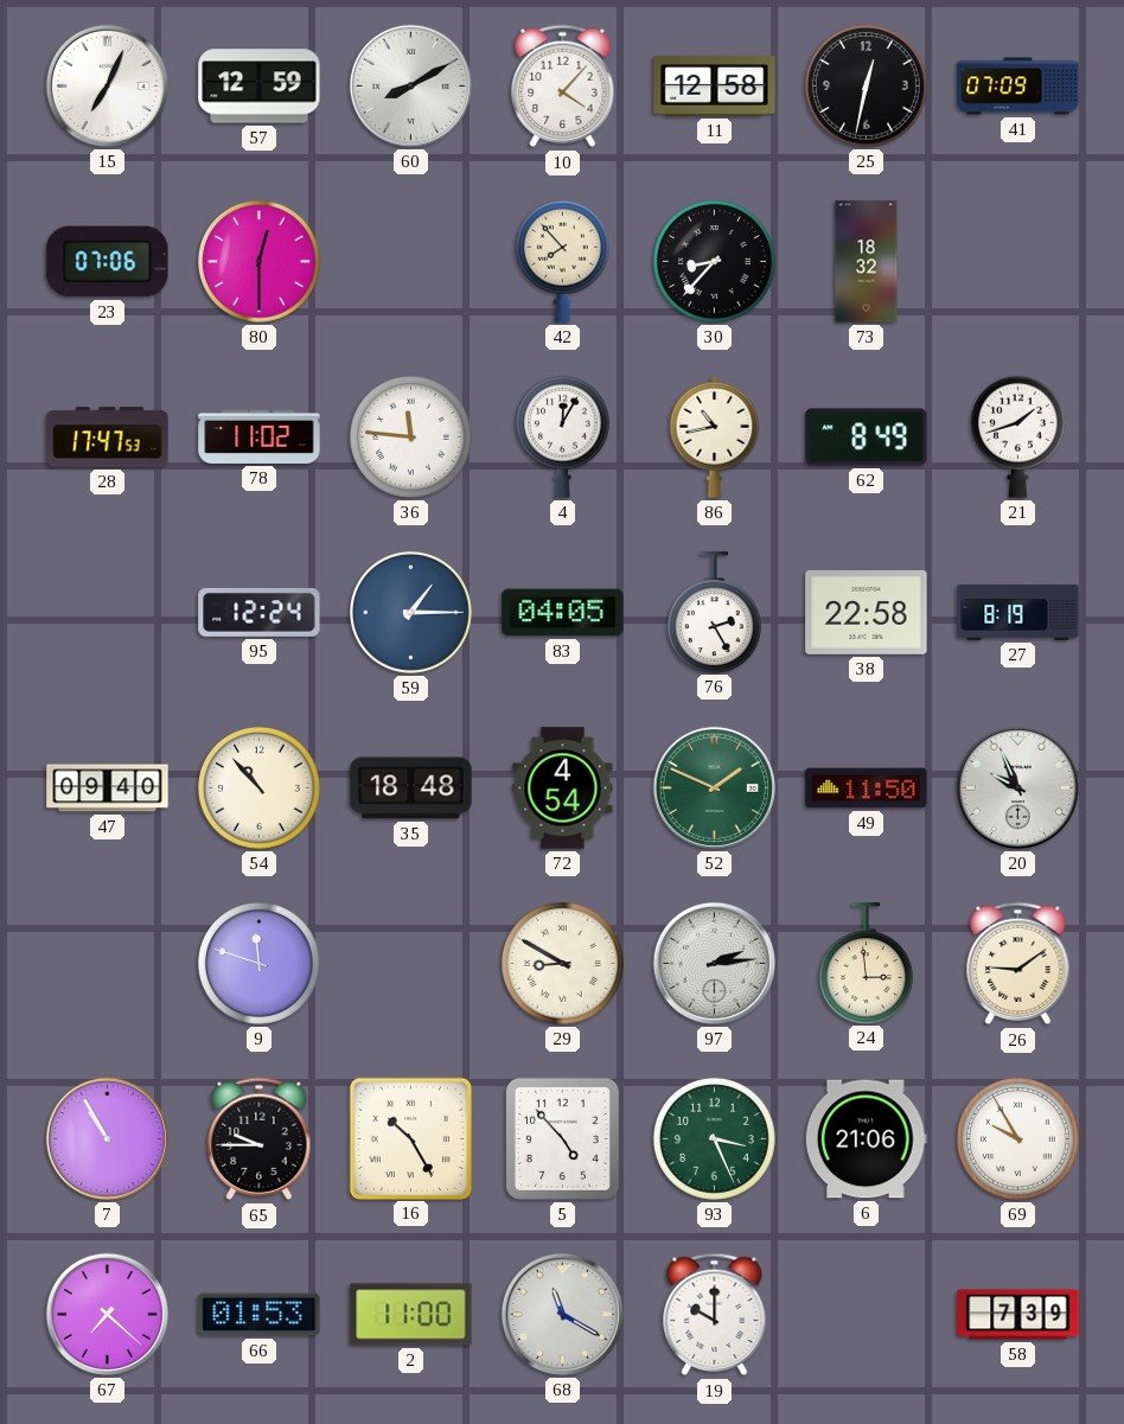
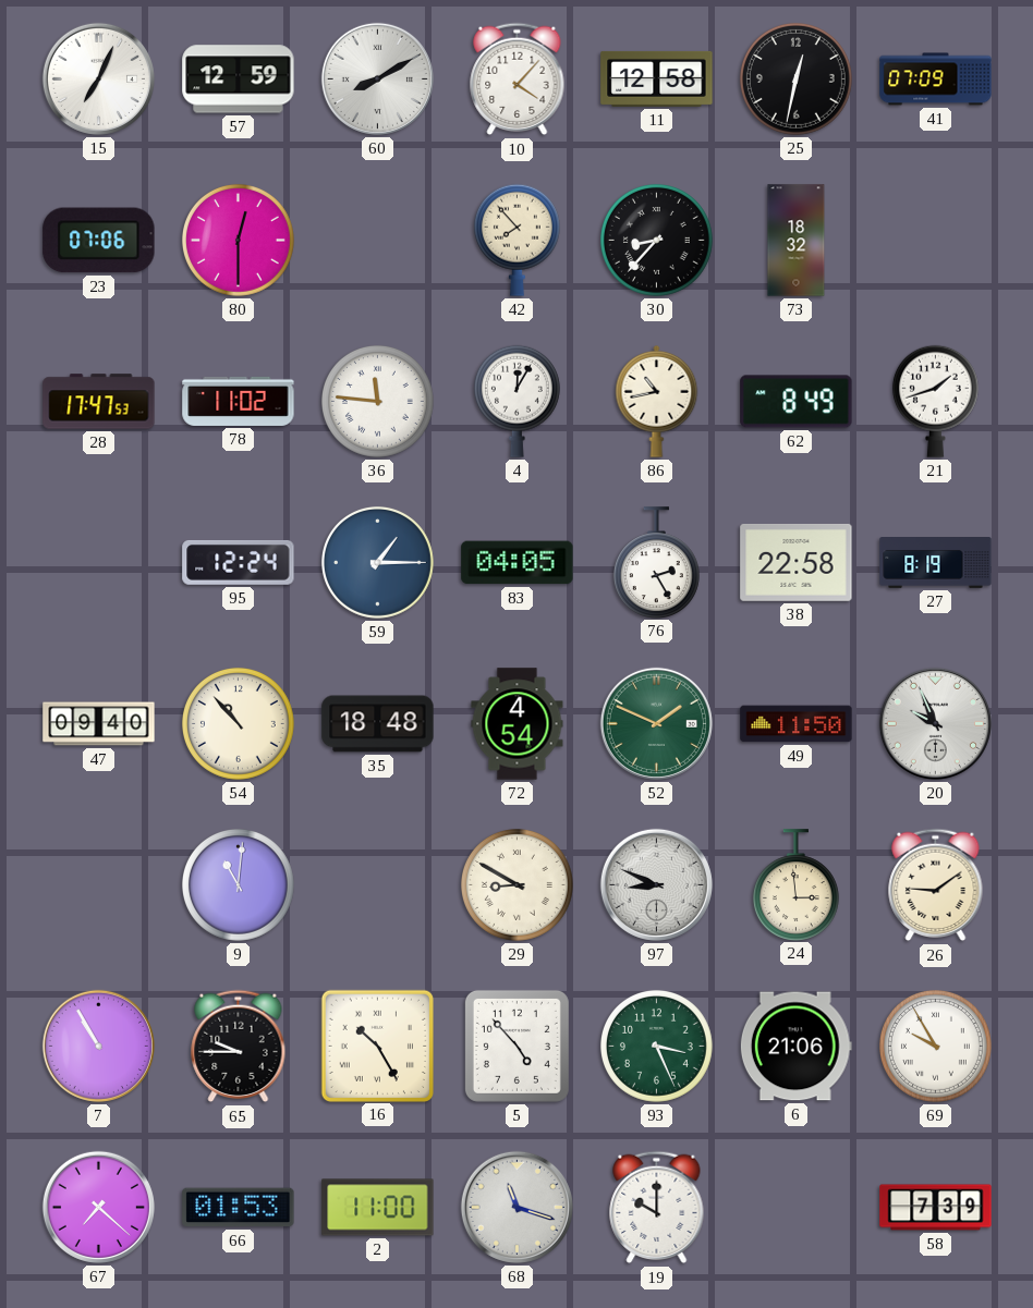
9: 11:48 -> 11:01 (238, 884)
97: 2:14 -> 8:49 (656, 884)
68: 11:20 -> 11:18 (516, 1207)
